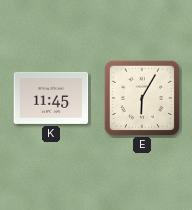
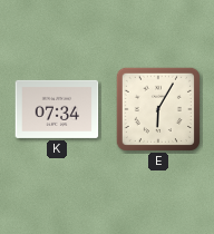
K: 11:45 -> 07:34 (57, 109)
